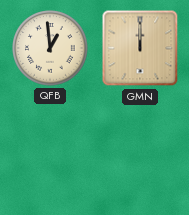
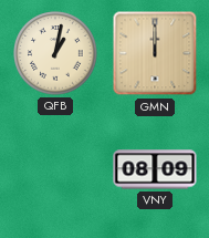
QFB: 12:59 -> 1:02 (55, 53)
VNY: none -> 08:09 (155, 169)
